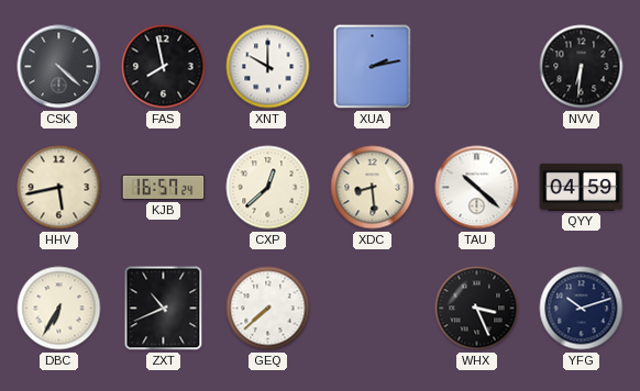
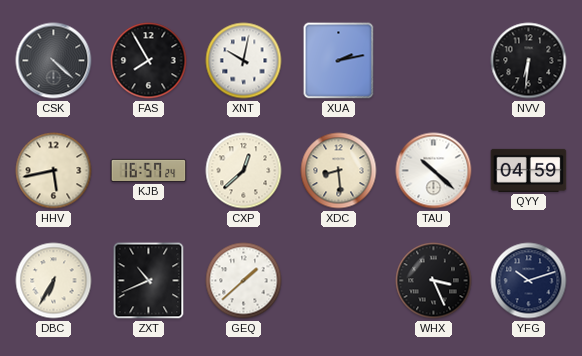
FAS: 7:58 -> 7:55 (149, 61)
XNT: 10:00 -> 10:02 (244, 61)
GEQ: 7:38 -> 1:38 (244, 281)
